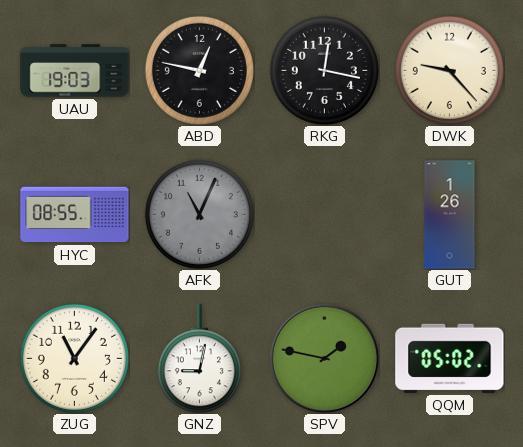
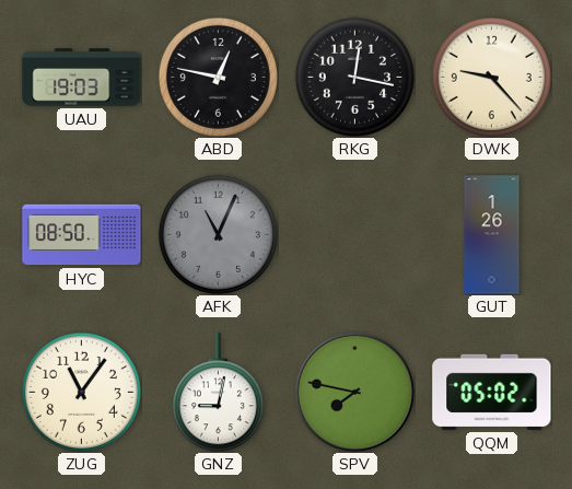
HYC: 08:55 -> 08:50 (82, 235)
SPV: 1:47 -> 7:47 (354, 392)
